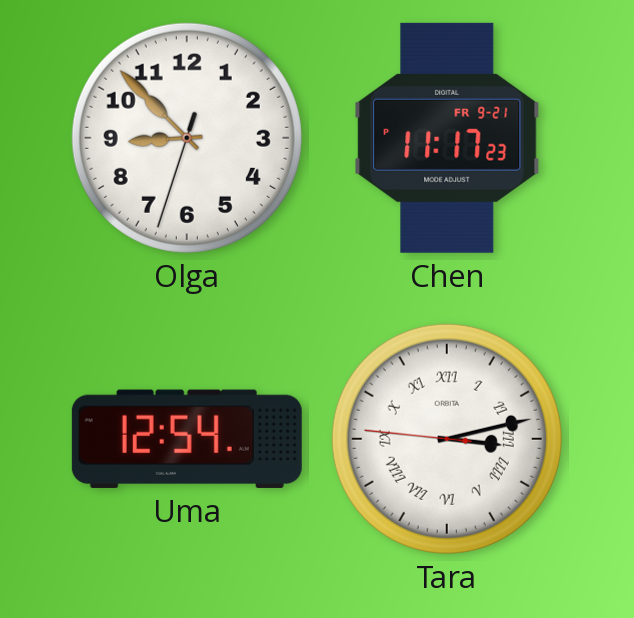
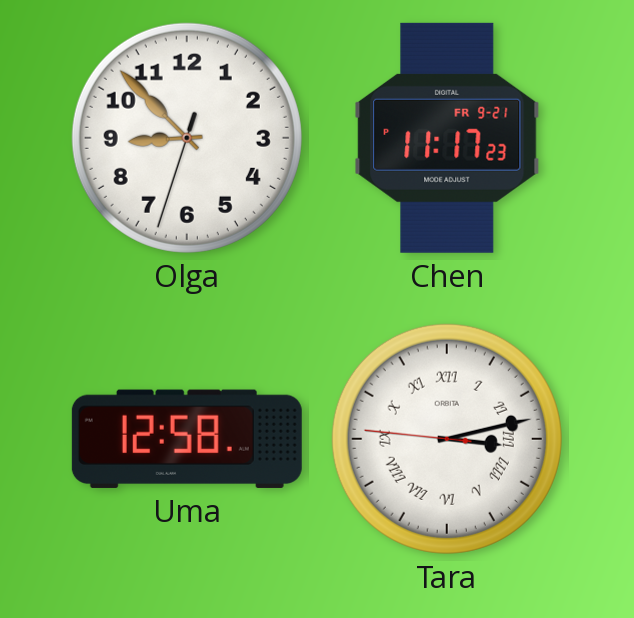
Uma: 12:54 -> 12:58 (187, 439)
